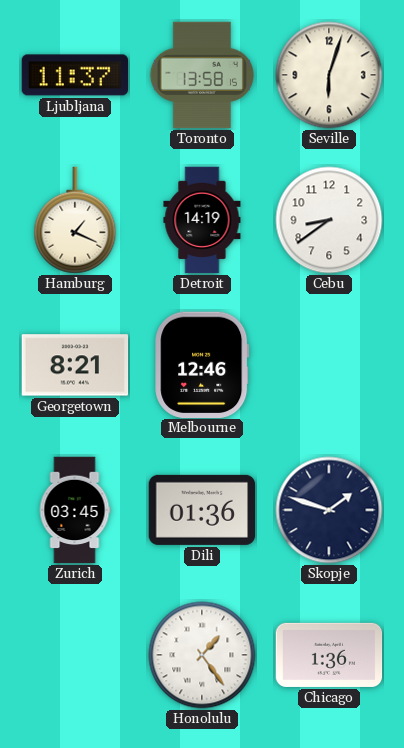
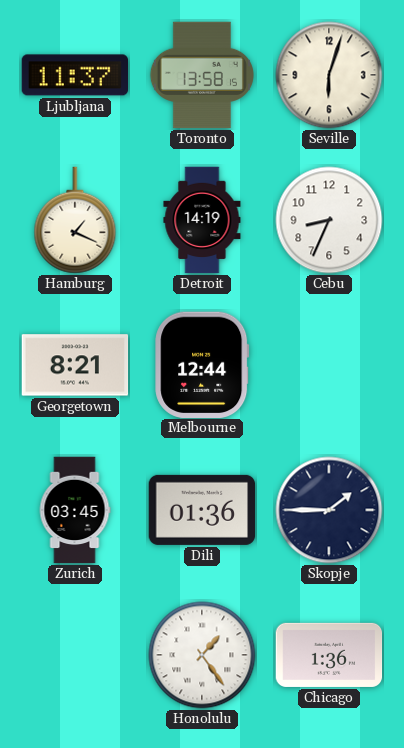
Cebu: 8:39 -> 8:34 (329, 220)
Melbourne: 12:46 -> 12:44 (202, 364)
Skopje: 1:48 -> 1:45 (329, 510)
